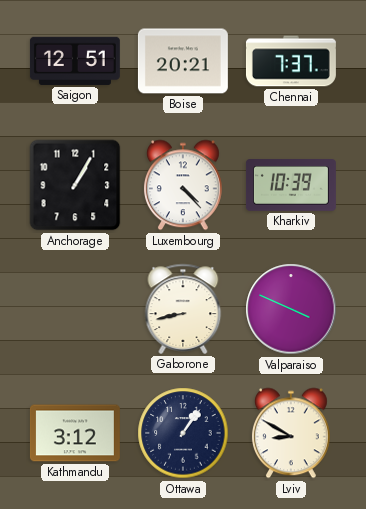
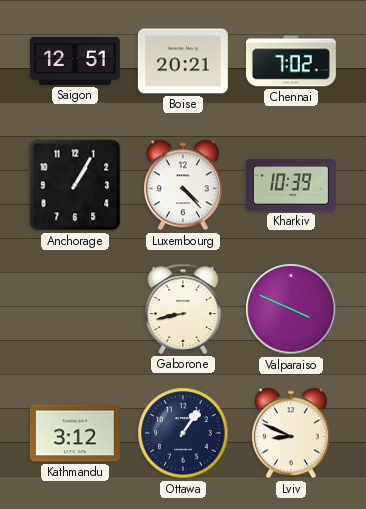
Chennai: 7:37 -> 7:02 (291, 61)
Lviv: 8:50 -> 8:49 (291, 433)
